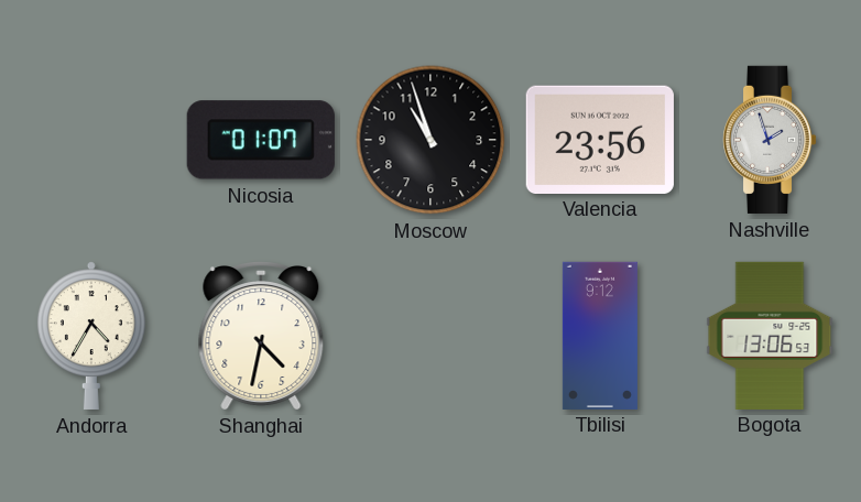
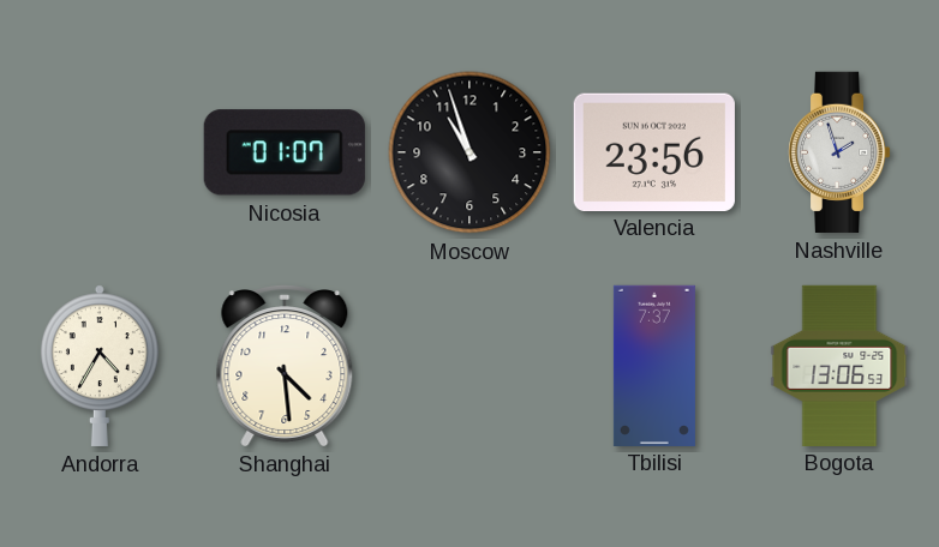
Shanghai: 4:32 -> 4:29 (285, 366)
Tbilisi: 9:12 -> 7:37 (654, 365)
